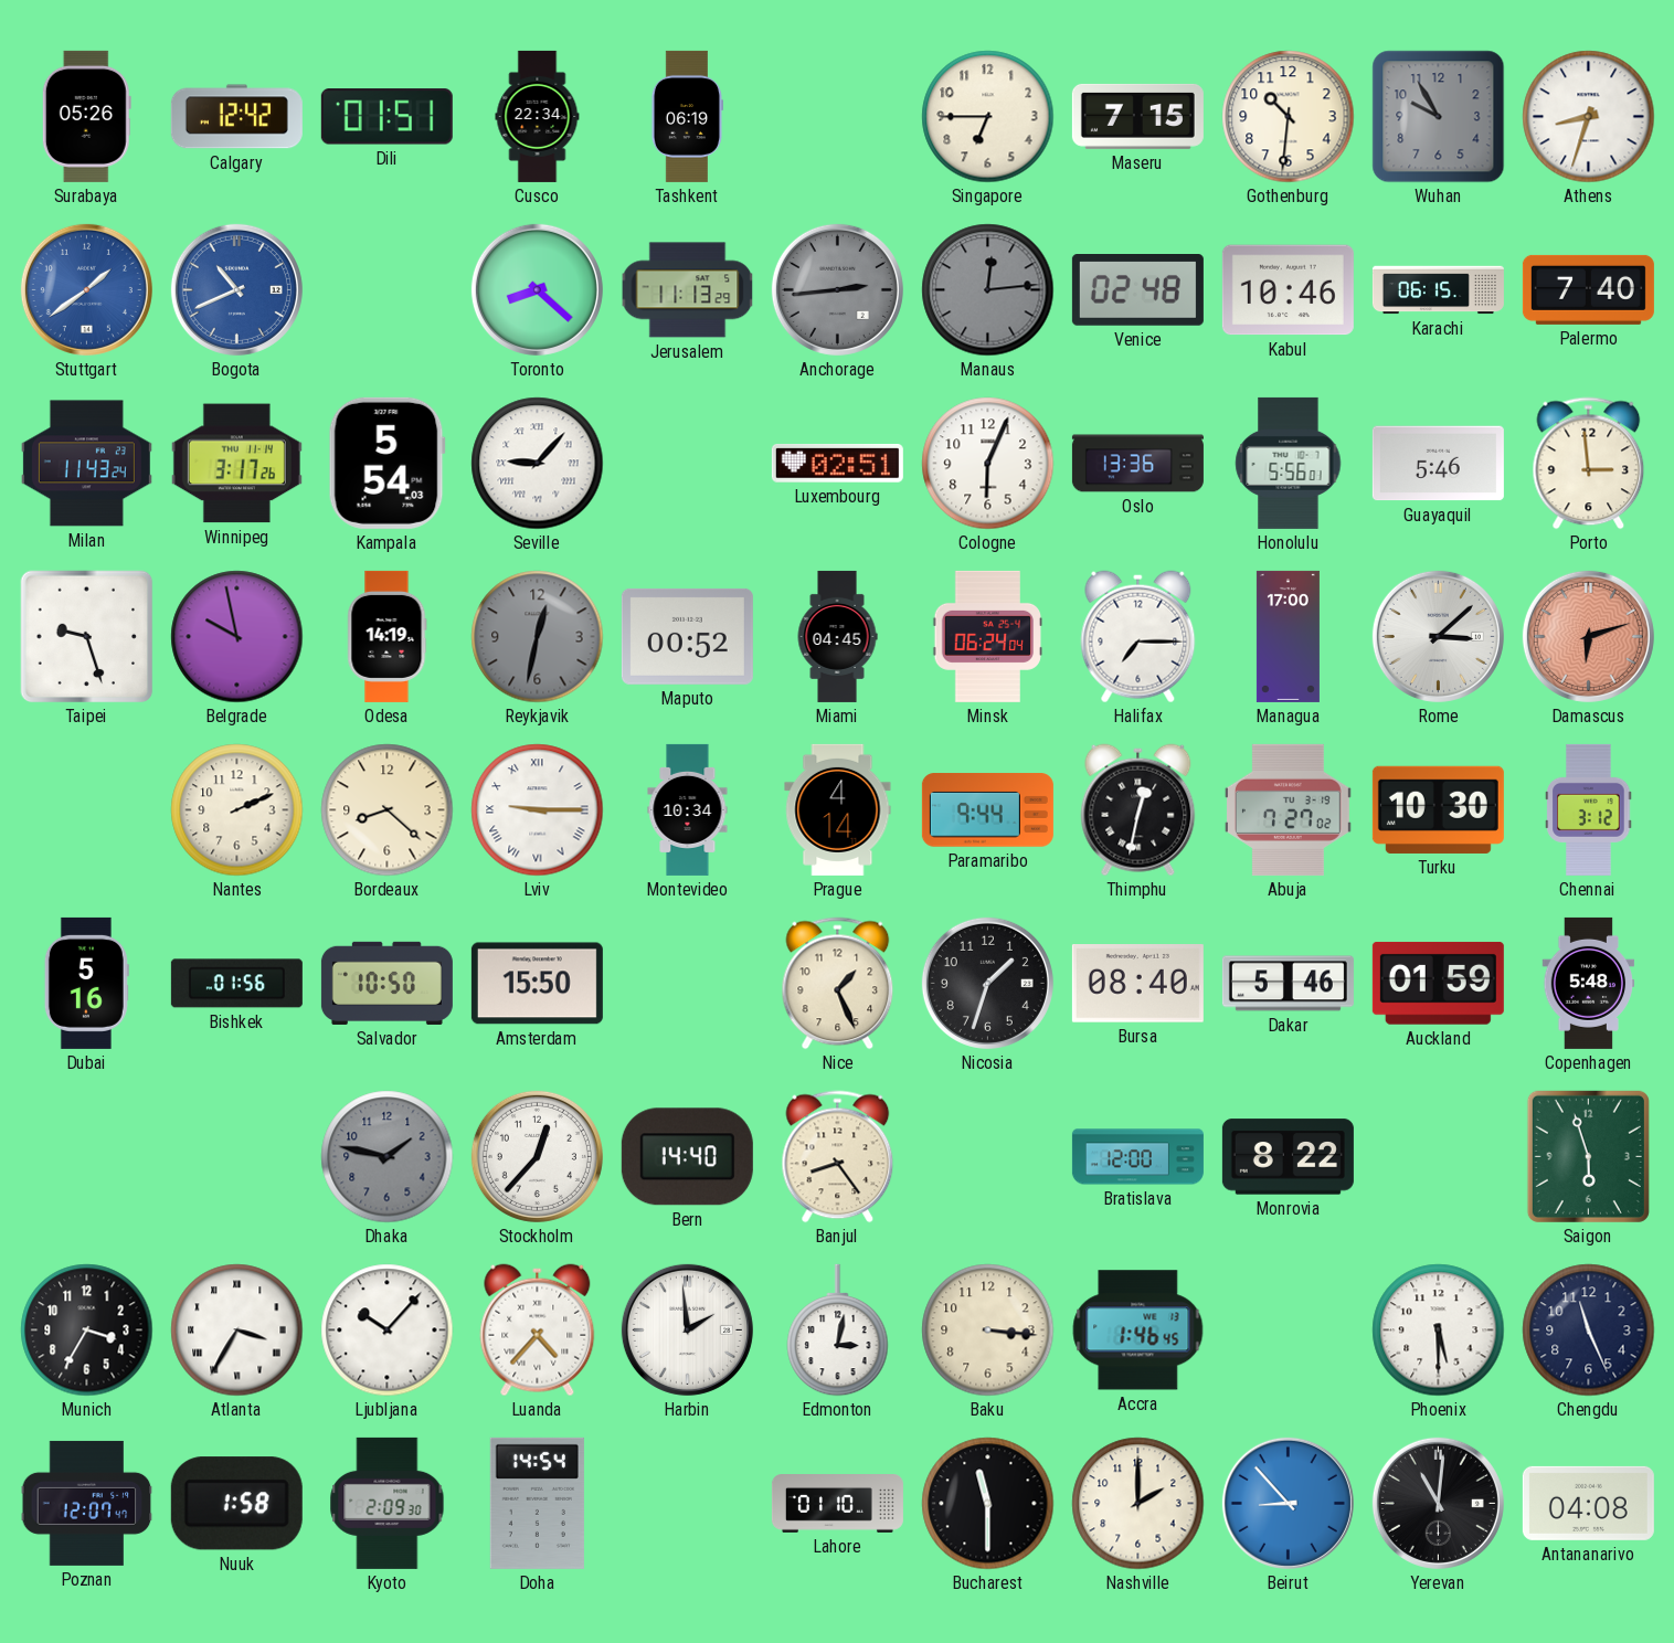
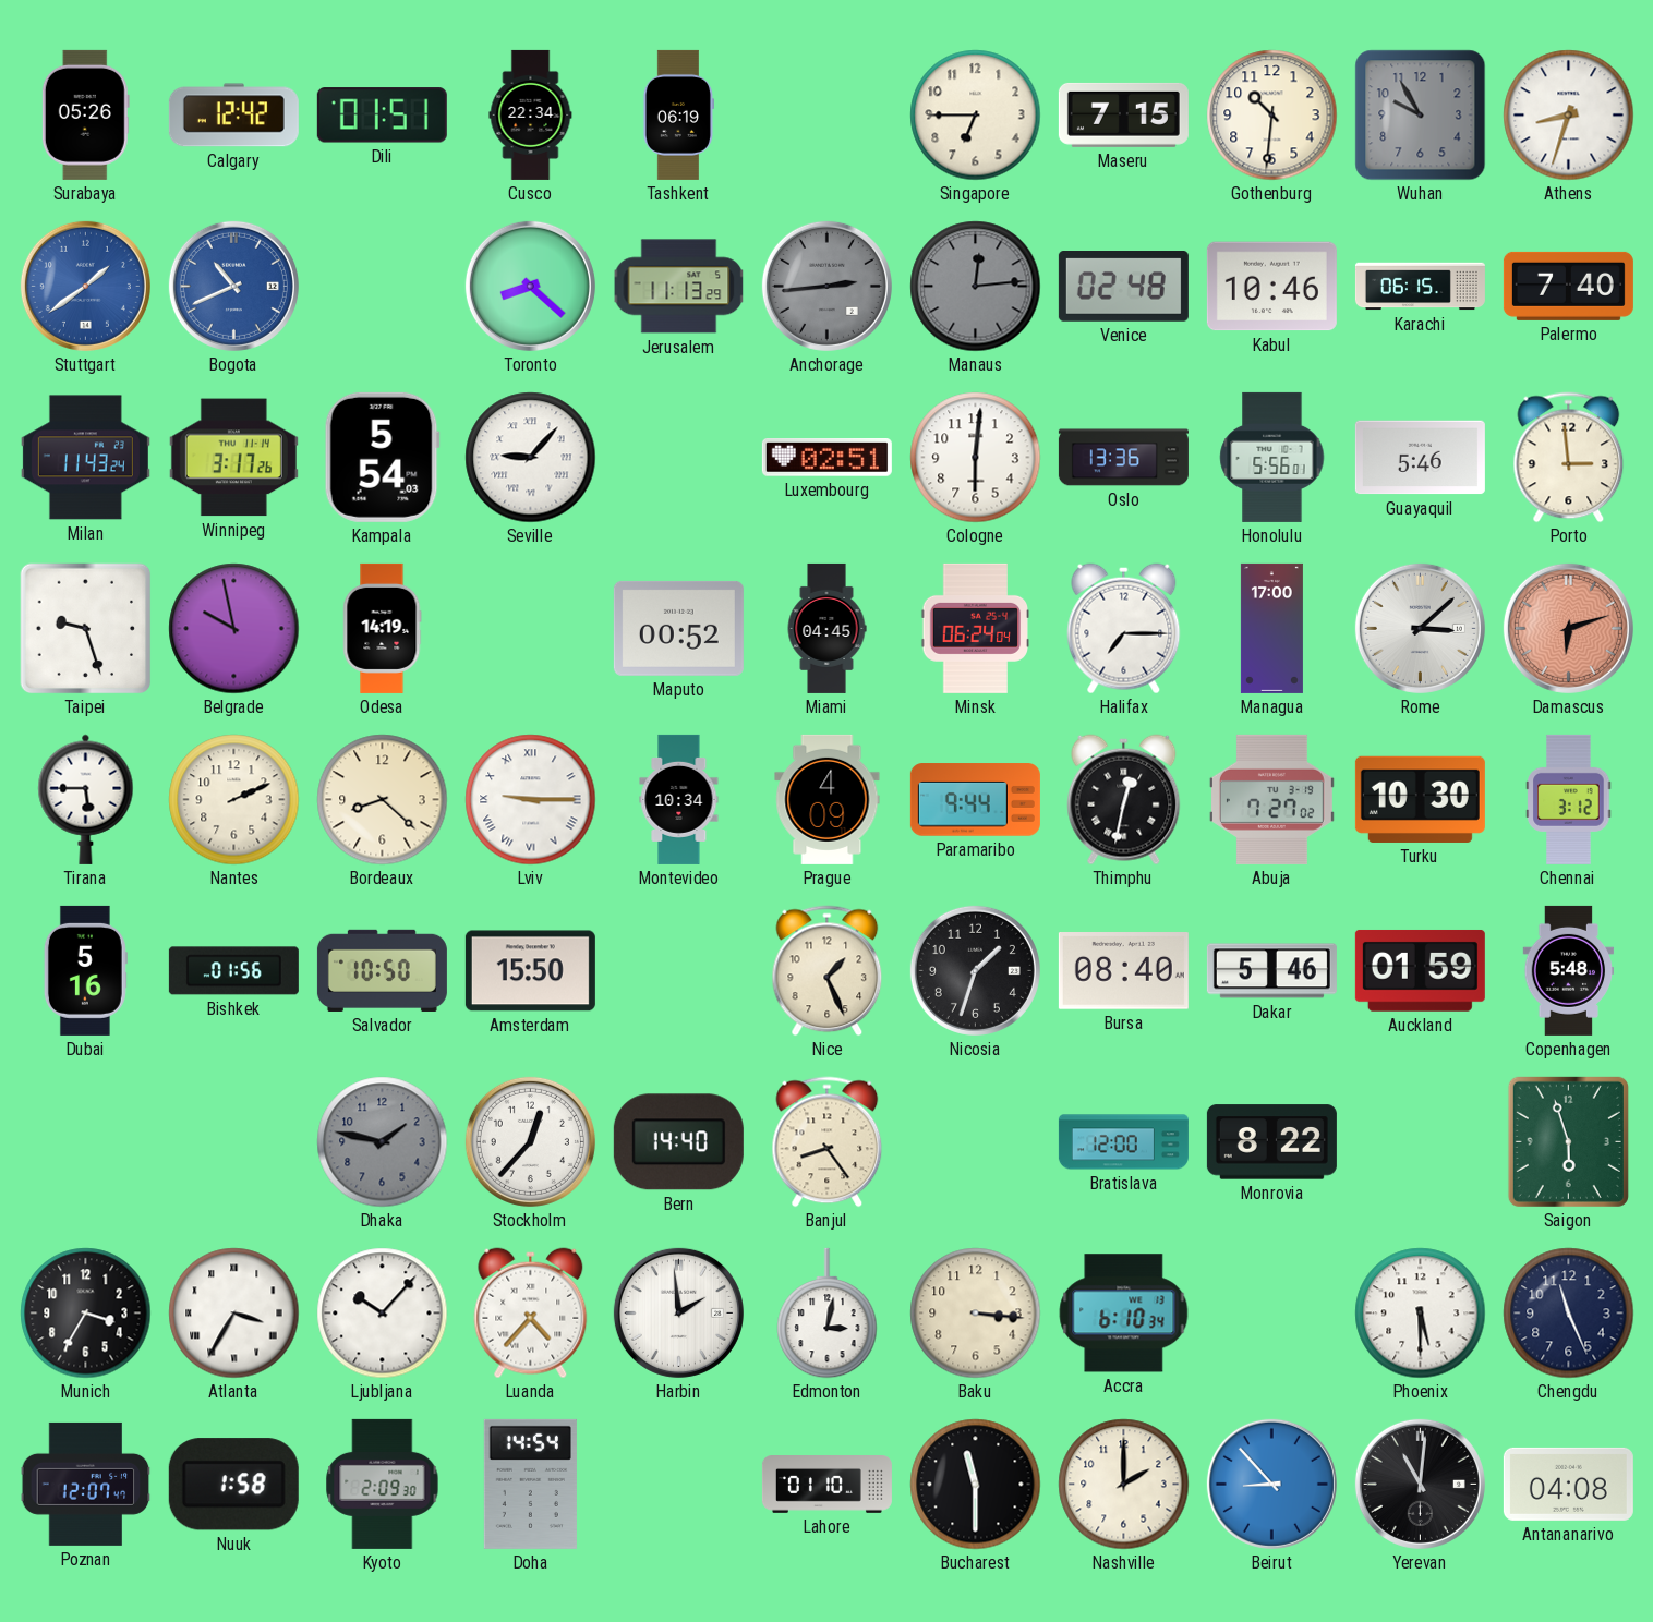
Cologne: 6:04 -> 6:01 (976, 458)
Reykjavik: 12:32 -> none (538, 637)
Tirana: none -> 5:45 (86, 799)
Prague: 4:14 -> 4:09 (828, 799)
Accra: 1:46 -> 6:10 (1124, 1314)
